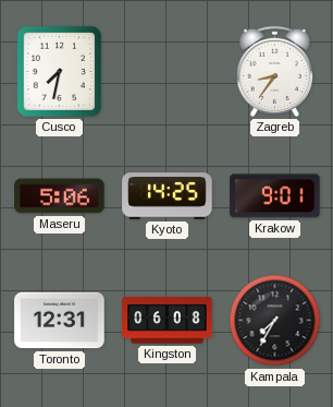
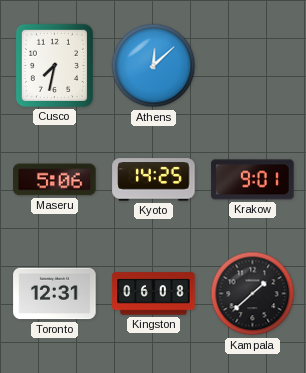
Athens: none -> 12:08 (154, 66)
Zagreb: 8:36 -> none (274, 71)
Kampala: 7:35 -> 1:38 (253, 294)
